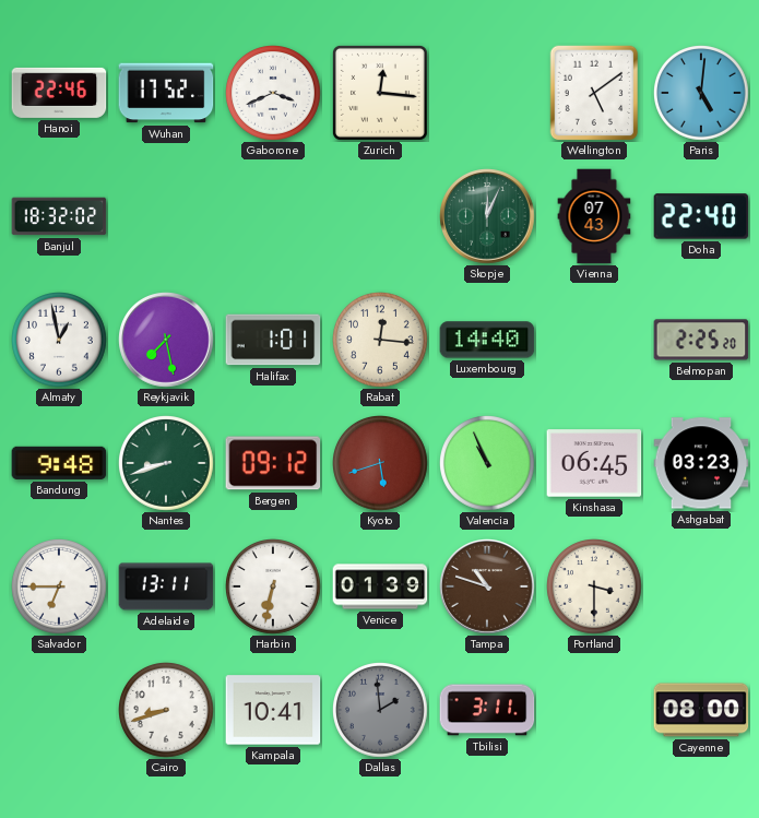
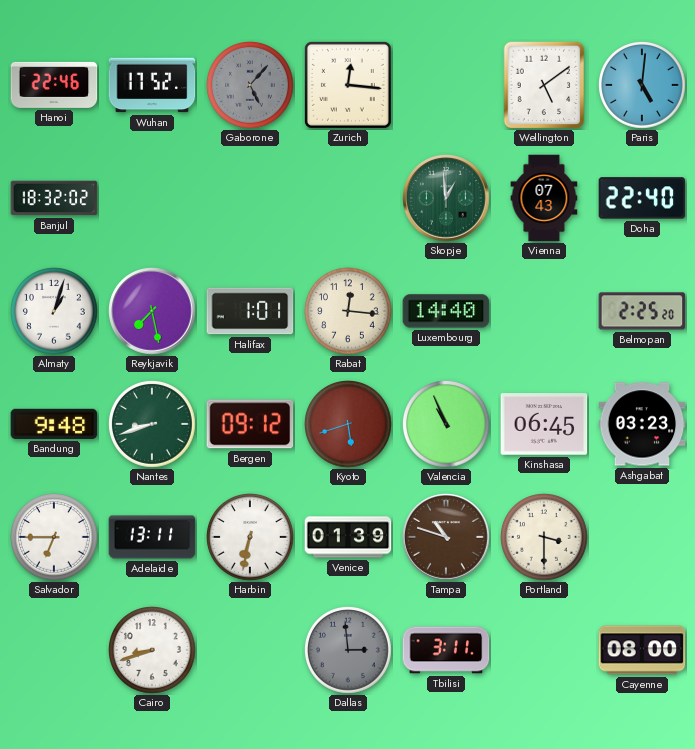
Gaborone: 3:41 -> 5:07 (251, 86)
Gaborone dial: white -> grey (251, 86)
Skopje: 12:04 -> 12:59 (446, 198)
Almaty: 12:58 -> 1:03 (55, 312)
Kampala: 10:41 -> none (273, 710)
Dallas: 1:59 -> 2:59 (349, 651)
